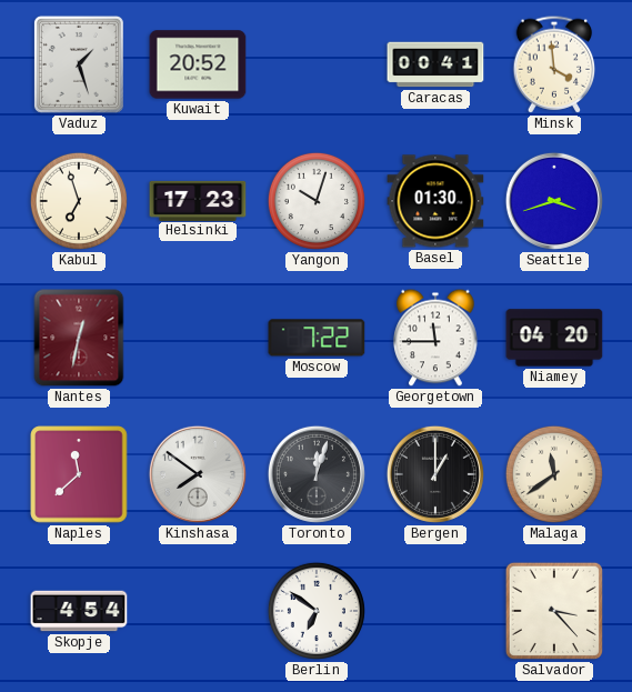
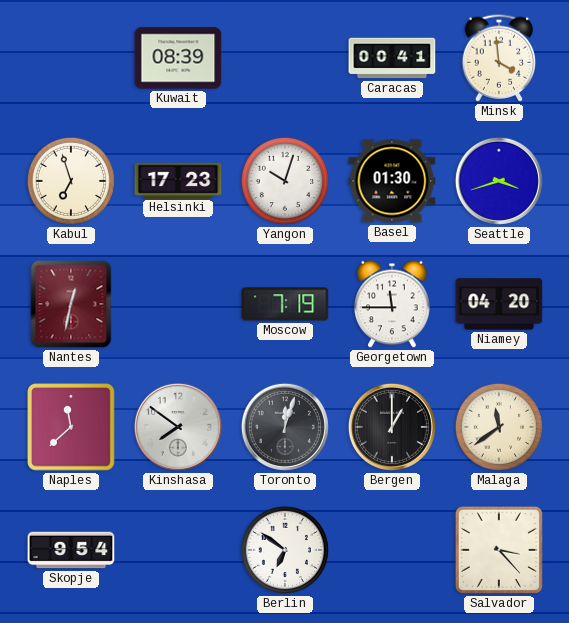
Vaduz: 1:27 -> none (79, 64)
Kuwait: 20:52 -> 08:39 (178, 58)
Moscow: 7:22 -> 7:19 (285, 304)
Skopje: 4:54 -> 9:54 (71, 550)
